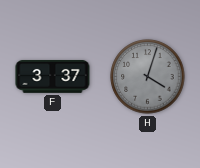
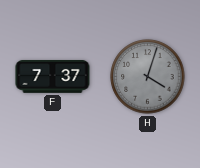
F: 3:37 -> 7:37 (53, 77)
